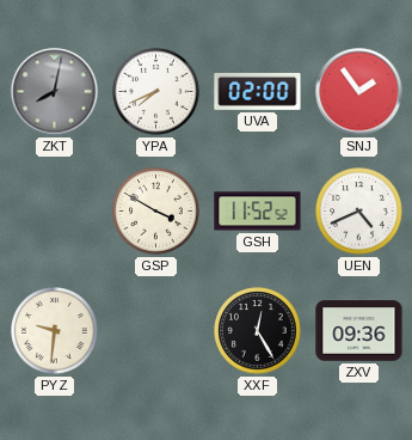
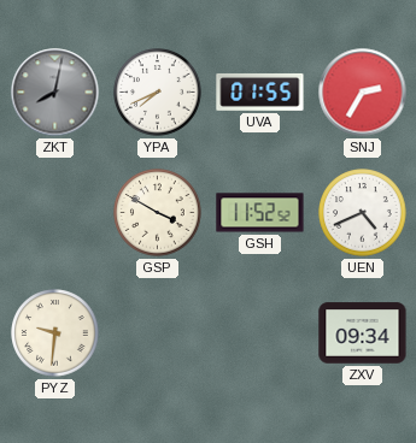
UVA: 02:00 -> 01:55 (260, 91)
SNJ: 1:54 -> 2:35 (363, 93)
XXF: 12:25 -> none (258, 331)
ZXV: 09:36 -> 09:34 (363, 333)
